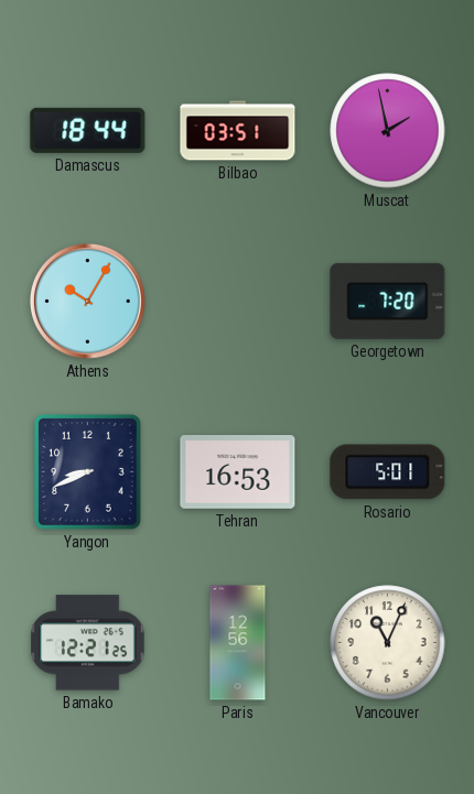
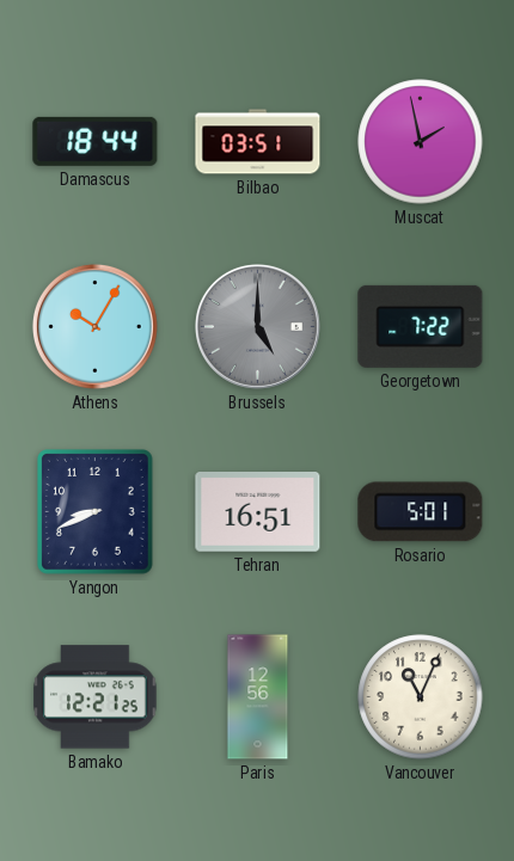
Brussels: none -> 5:00 (257, 326)
Georgetown: 7:20 -> 7:22 (421, 326)
Tehran: 16:53 -> 16:51 (258, 512)
